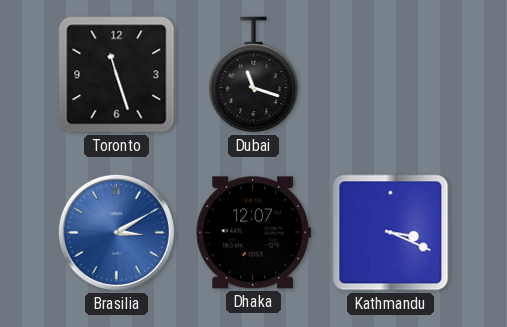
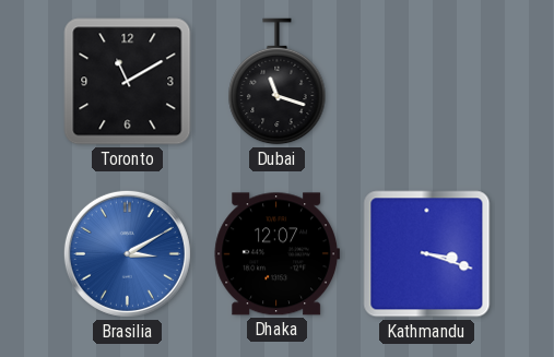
Toronto: 11:27 -> 11:10 (128, 82)
Kathmandu: 3:19 -> 3:18 (427, 254)
